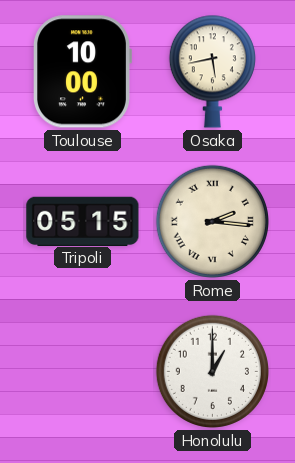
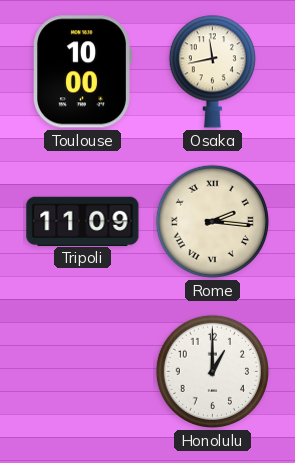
Osaka: 5:43 -> 11:43 (212, 71)
Tripoli: 05:15 -> 11:09 (83, 221)
